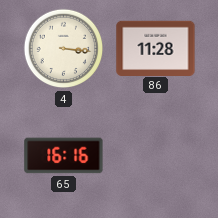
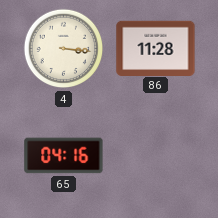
65: 16:16 -> 04:16 (64, 156)
